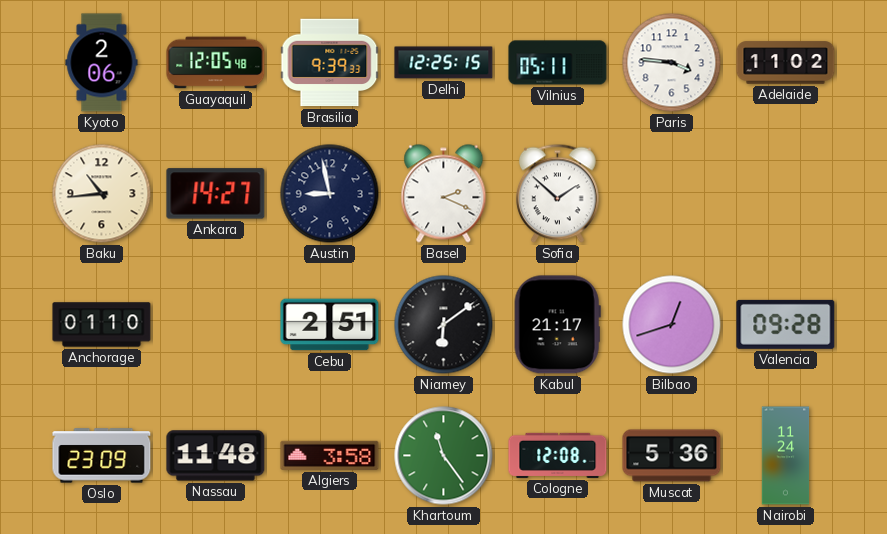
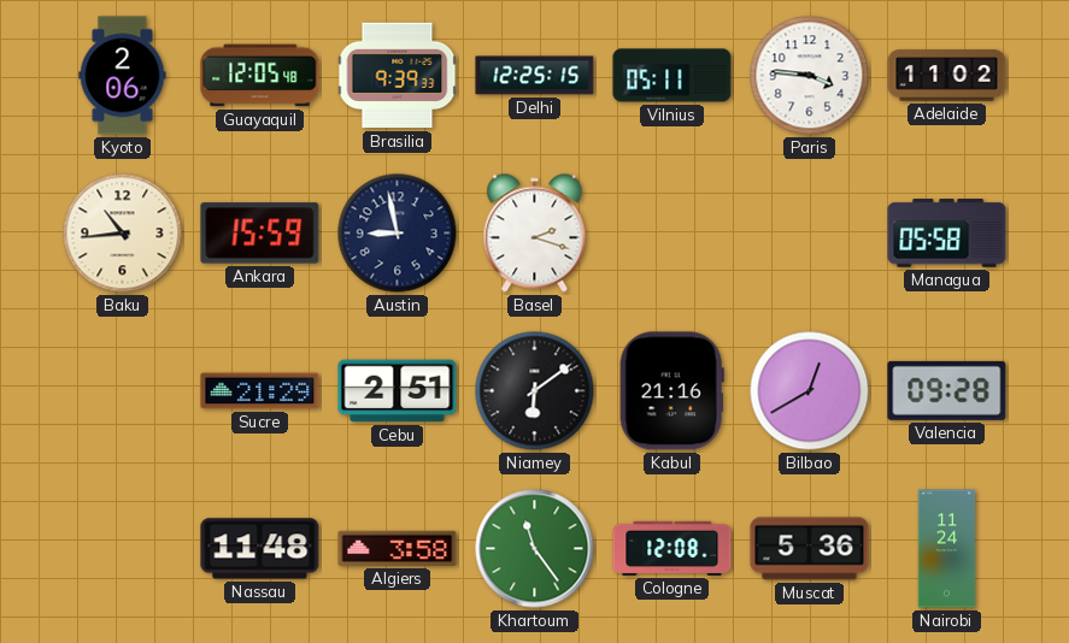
Ankara: 14:27 -> 15:59 (260, 234)
Basel: 2:19 -> 2:18 (535, 234)
Sofia: 1:52 -> none (557, 194)
Managua: none -> 05:58 (947, 234)
Anchorage: 01:10 -> none (102, 325)
Sucre: none -> 21:29 (260, 391)
Kabul: 21:17 -> 21:16 (671, 391)
Bilbao: 12:42 -> 12:40 (810, 391)
Oslo: 23:09 -> none (102, 456)
